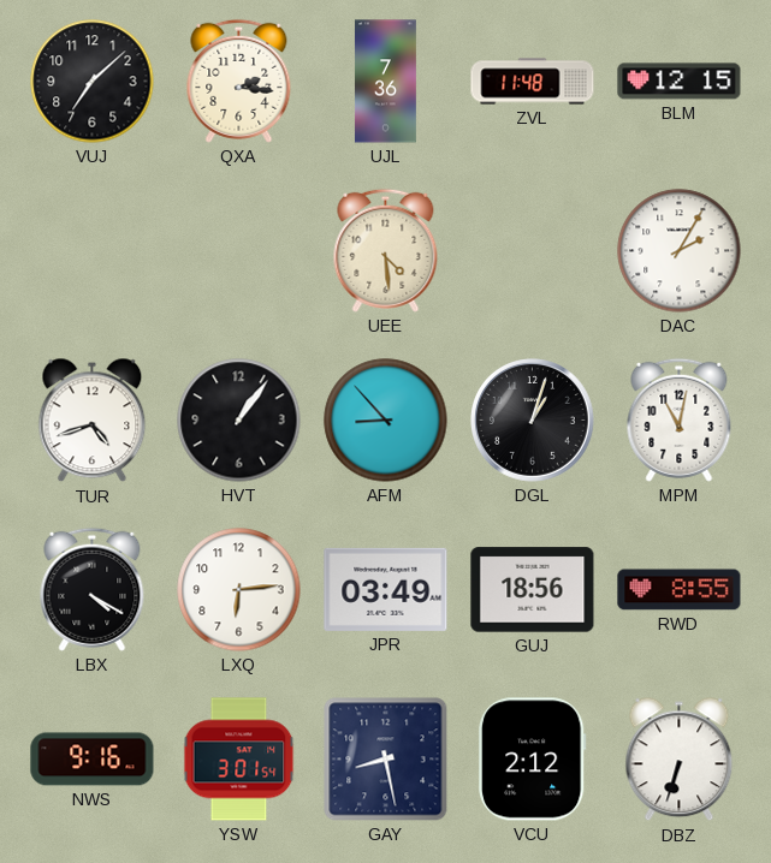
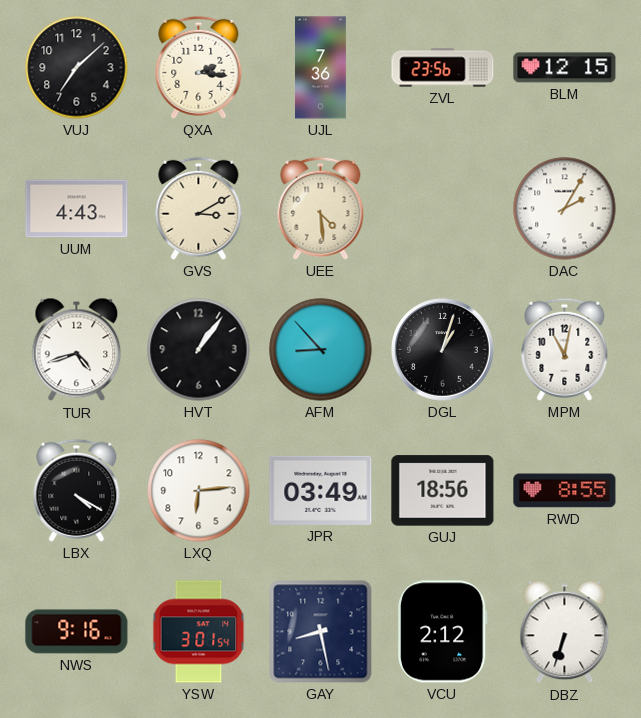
ZVL: 11:48 -> 23:56 (443, 68)
UUM: none -> 4:43 (77, 209)
GVS: none -> 3:10 (199, 208)
